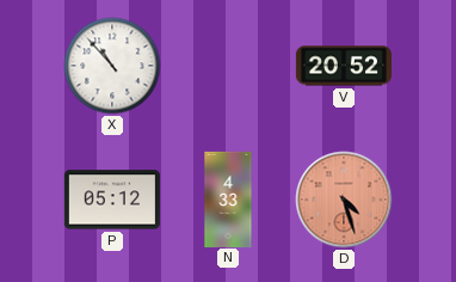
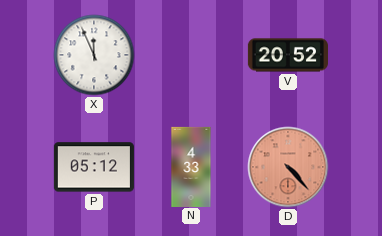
X: 10:53 -> 11:56 (94, 55)
D: 4:27 -> 4:23 (288, 167)
